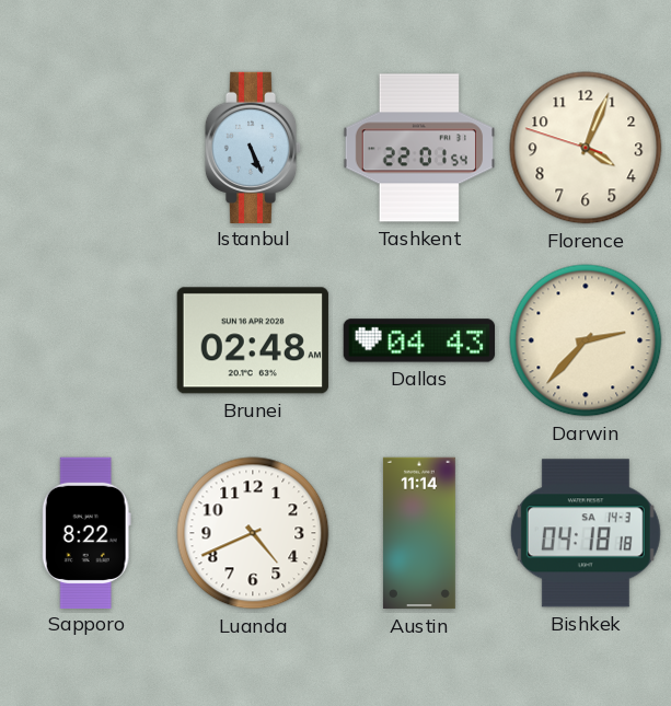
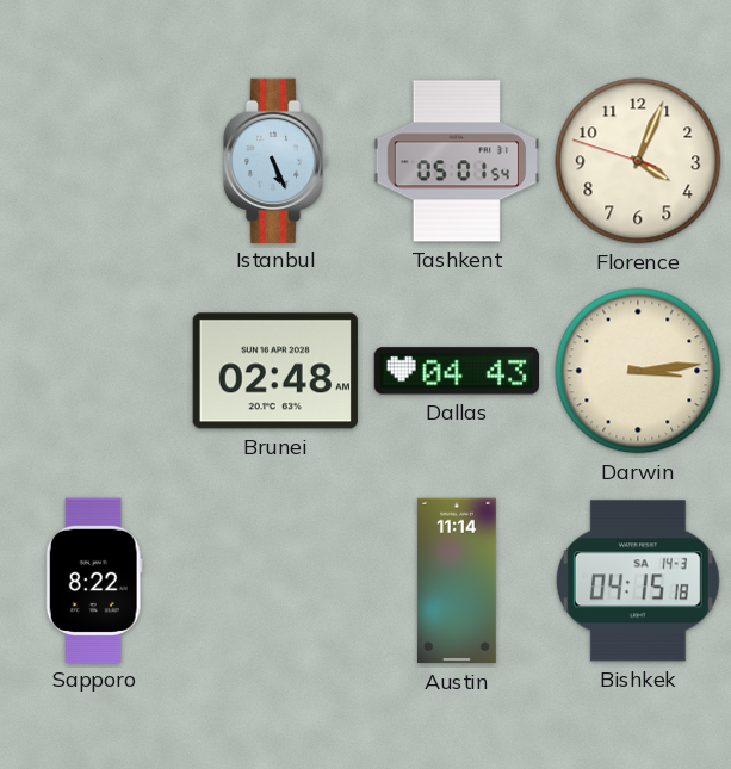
Tashkent: 22:01 -> 05:01 (457, 161)
Darwin: 2:37 -> 3:14 (638, 371)
Luanda: 4:41 -> none (253, 533)
Bishkek: 04:18 -> 04:15 (638, 581)
